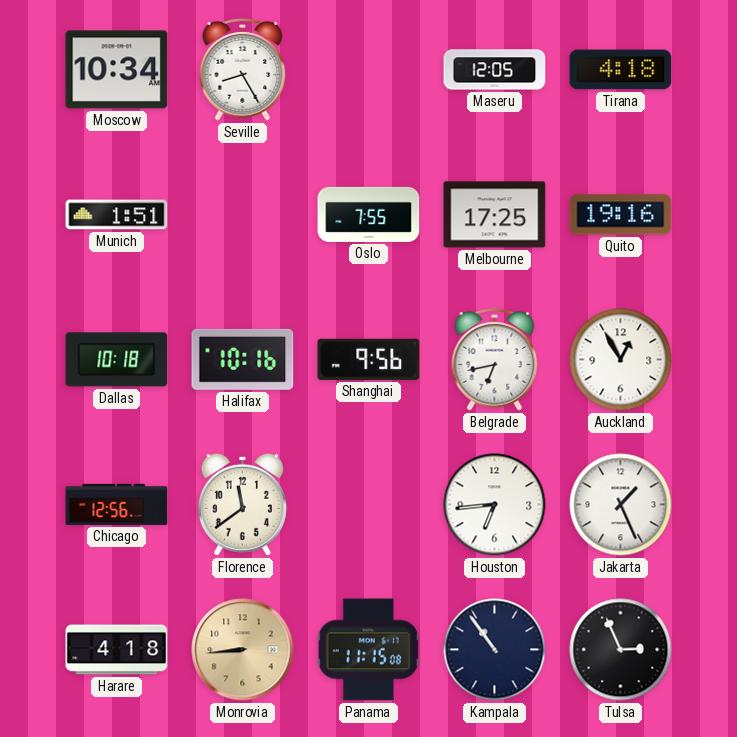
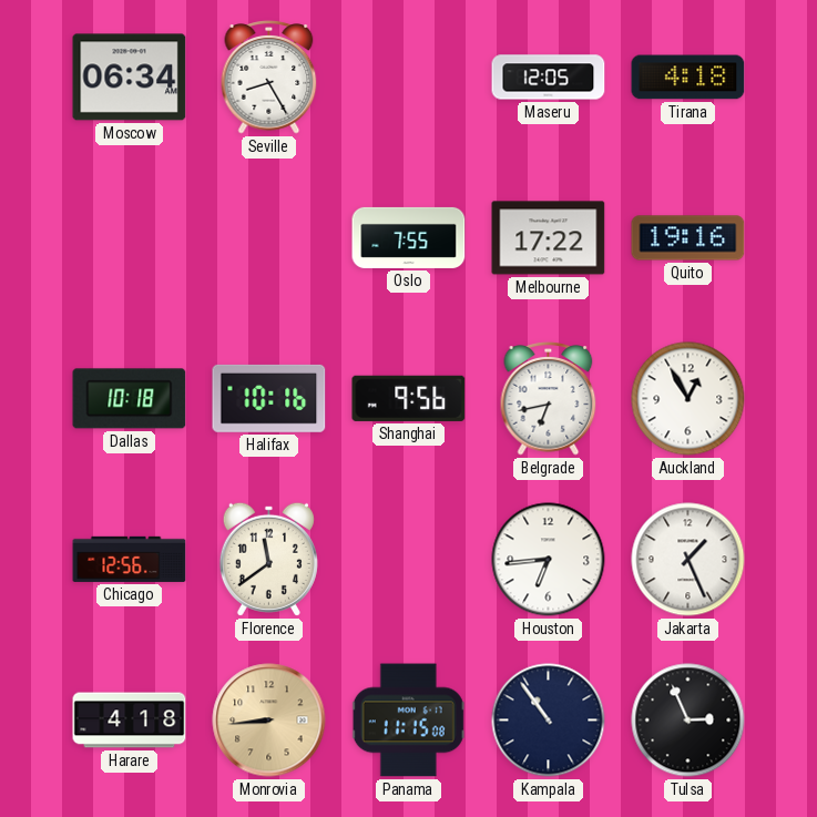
Moscow: 10:34 -> 06:34 (130, 78)
Munich: 1:51 -> none (117, 215)
Melbourne: 17:25 -> 17:22 (549, 238)
